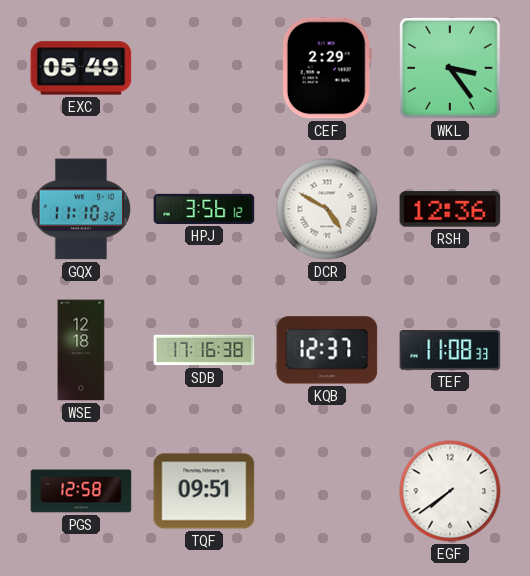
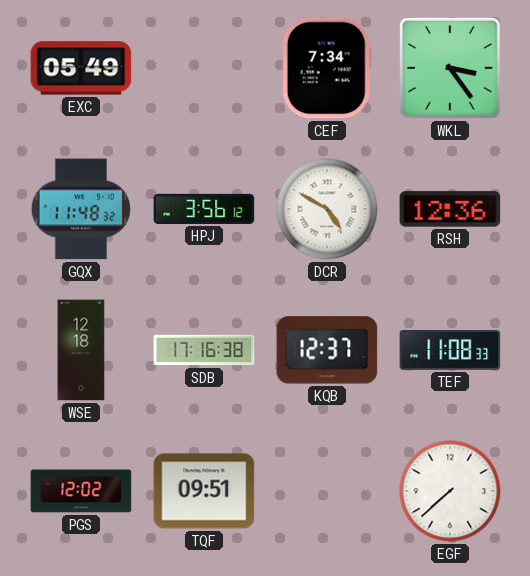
CEF: 2:29 -> 7:34 (327, 68)
GQX: 11:10 -> 11:48 (81, 209)
PGS: 12:58 -> 12:02 (81, 491)
EGF: 7:39 -> 7:38 (450, 491)
